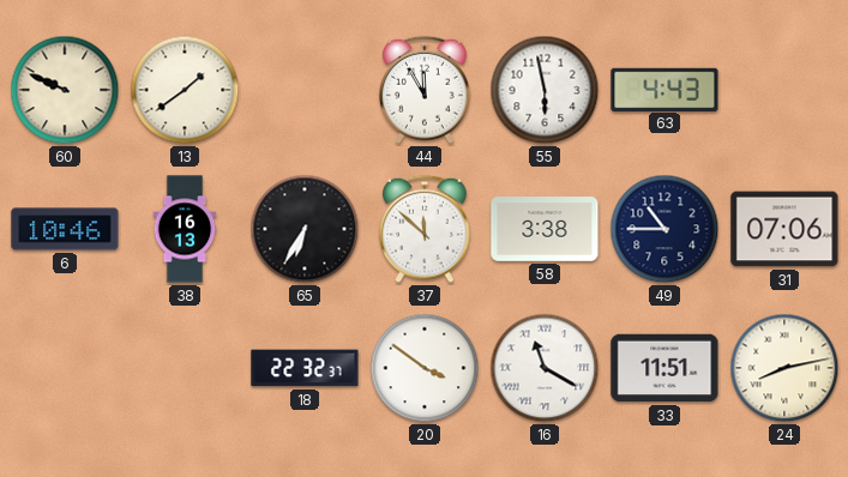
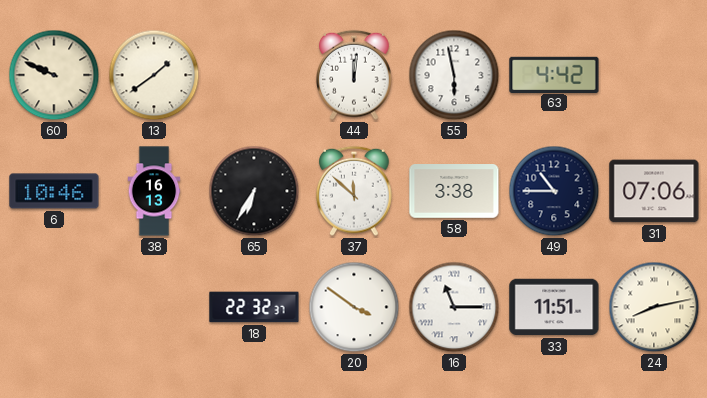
44: 11:55 -> 12:01 (354, 75)
63: 4:43 -> 4:42 (554, 74)
16: 11:20 -> 11:15 (454, 307)
